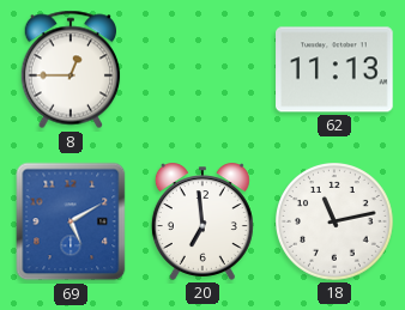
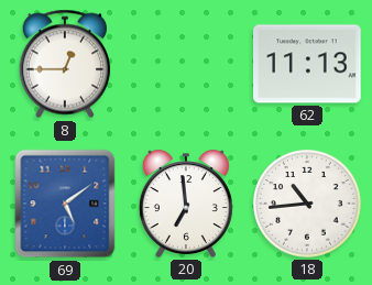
69: 5:10 -> 5:09 (65, 204)
18: 11:13 -> 10:44 (308, 205)
